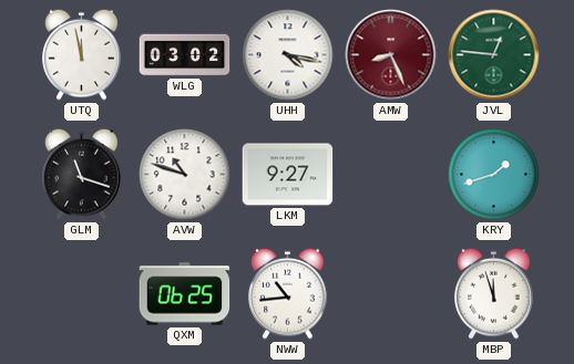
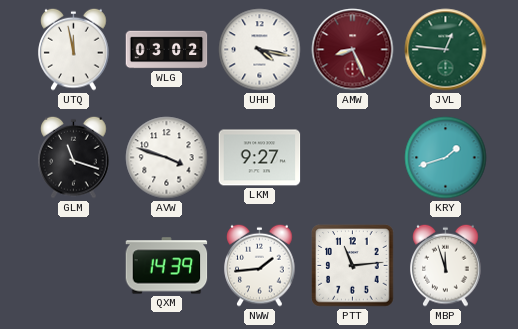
AVW: 10:48 -> 3:48 (167, 158)
QXM: 06:25 -> 14:39 (167, 266)
NWW: 10:44 -> 1:44 (260, 265)
PTT: none -> 11:14 (353, 266)
